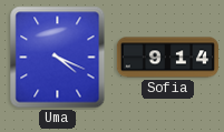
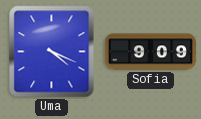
Sofia: 9:14 -> 9:09 (150, 52)
